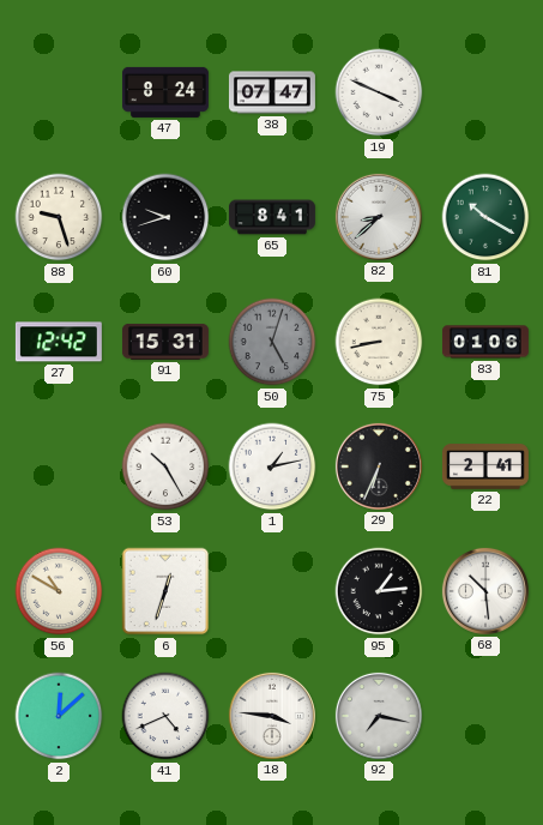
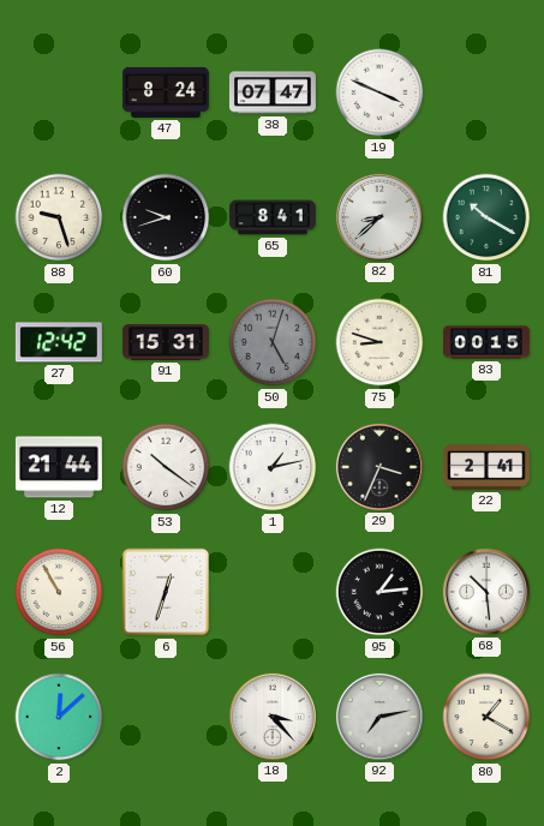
75: 8:43 -> 8:48 (379, 342)
83: 01:06 -> 00:15 (486, 342)
12: none -> 21:44 (59, 467)
53: 10:25 -> 10:21 (166, 467)
29: 6:34 -> 3:34 (379, 467)
56: 10:50 -> 10:55 (59, 592)
41: 4:41 -> none (165, 716)
18: 3:46 -> 3:23 (273, 717)
92: 7:17 -> 7:13 (379, 717)
80: none -> 1:20 (486, 717)
